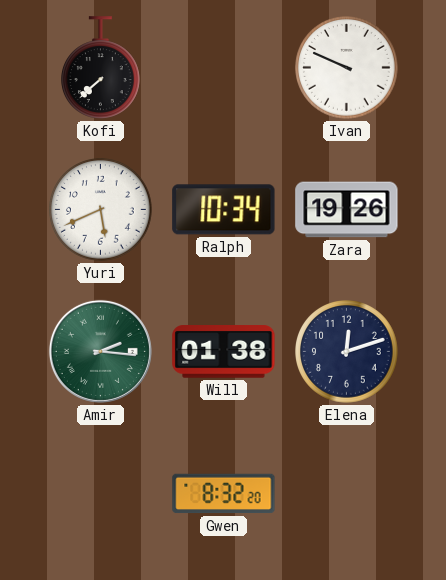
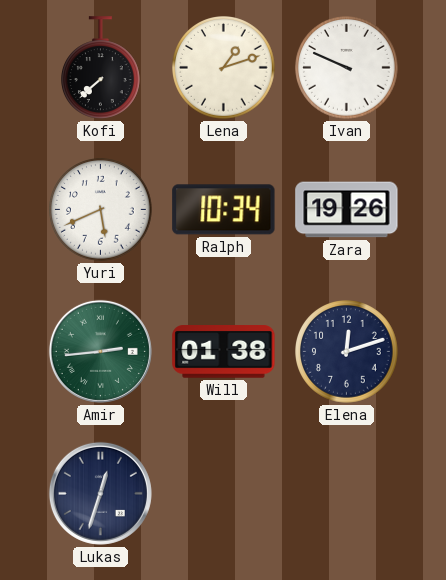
Lena: none -> 1:12 (224, 68)
Amir: 2:16 -> 2:44 (100, 351)
Lukas: none -> 12:33 (100, 493)
Gwen: 8:32 -> none (224, 494)
